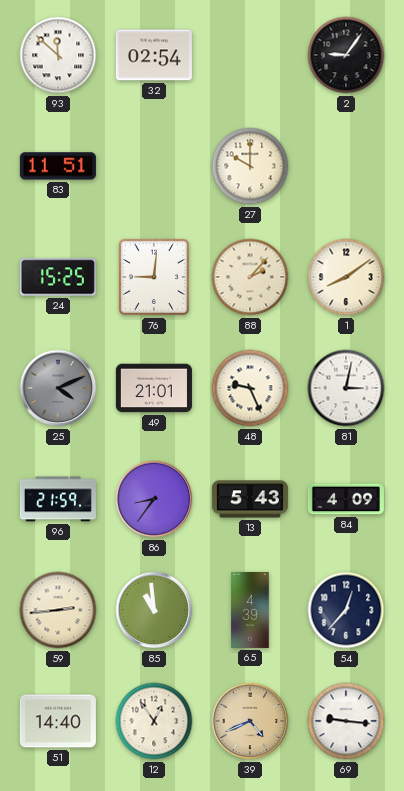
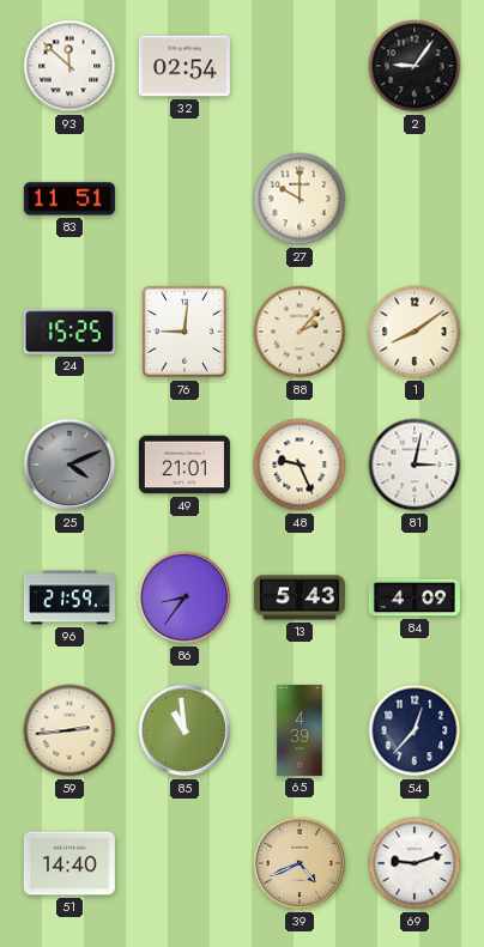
12: 12:54 -> none (154, 721)
69: 9:16 -> 9:12 (415, 863)
